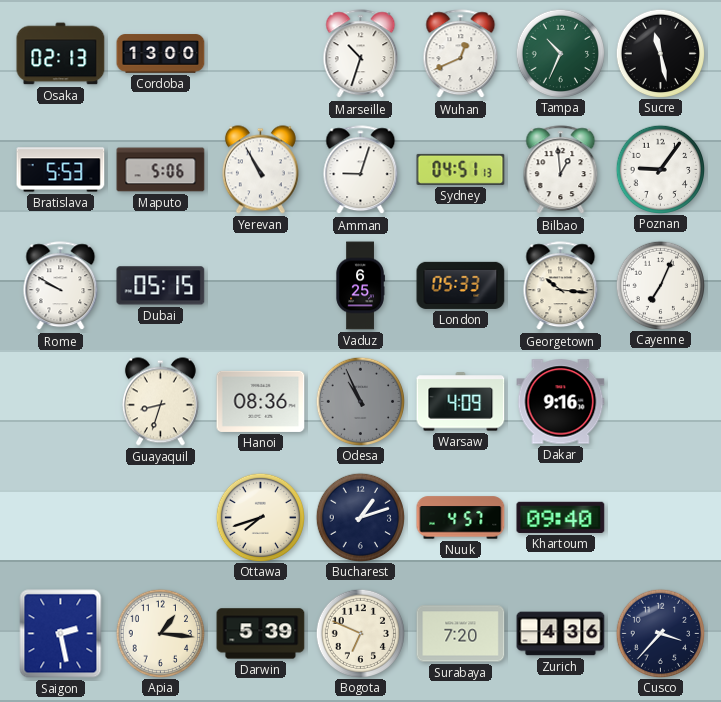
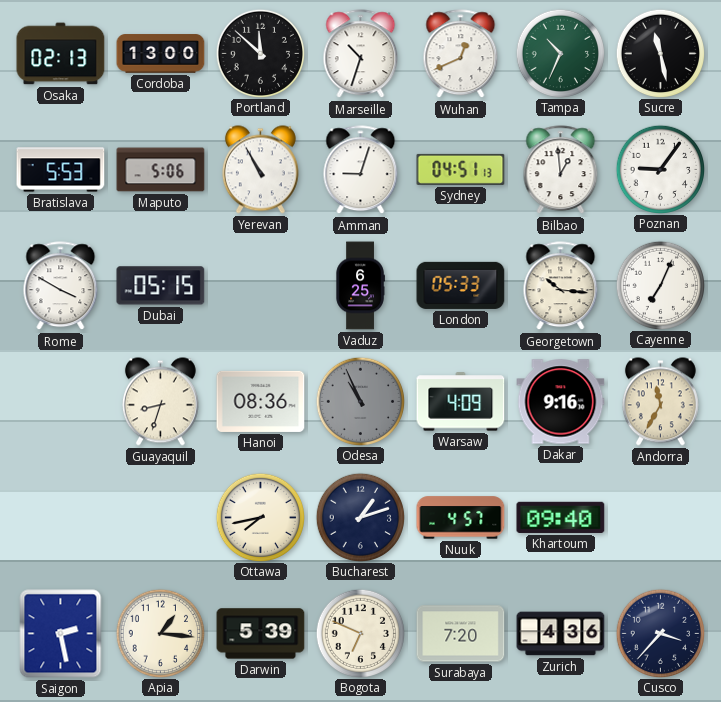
Portland: none -> 11:52 (260, 53)
Rome: 9:50 -> 3:50 (61, 286)
Andorra: none -> 11:35 (660, 402)
Ottawa: 7:42 -> 7:43 (260, 517)
